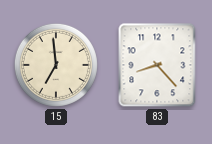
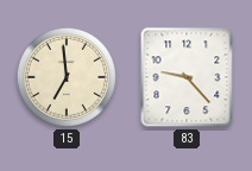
83: 8:23 -> 9:23 (187, 77)
